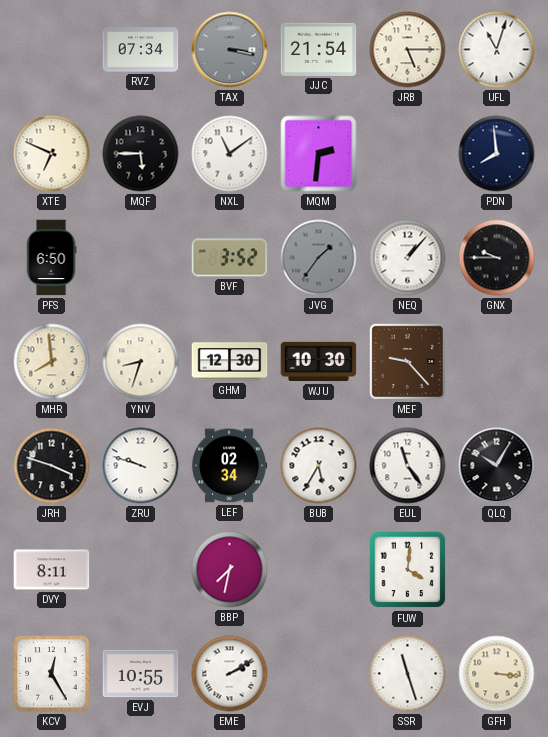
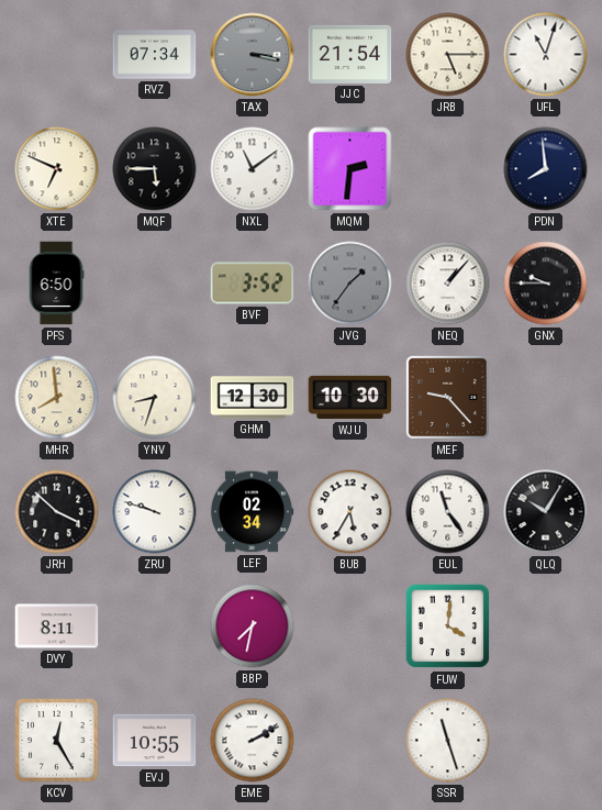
JRH: 3:48 -> 3:52 (57, 512)
GFH: 3:16 -> none (497, 674)
